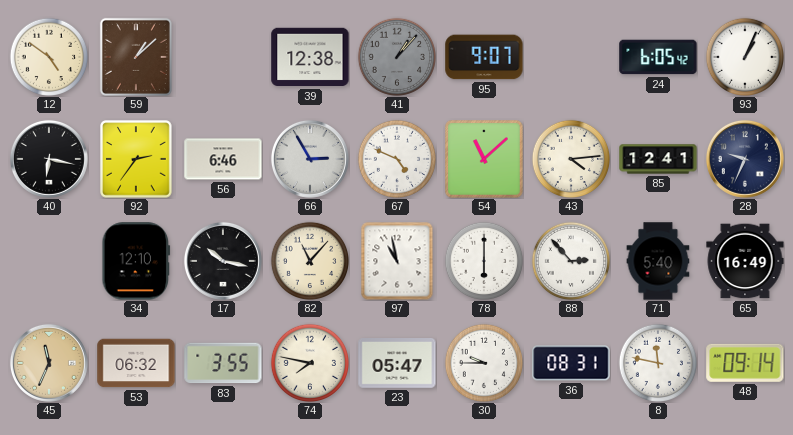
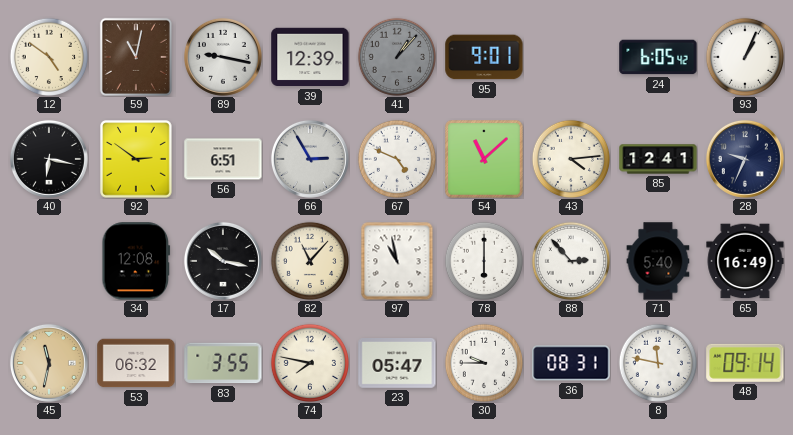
59: 1:08 -> 11:02 (136, 57)
89: none -> 9:17 (223, 57)
39: 12:38 -> 12:39 (310, 57)
95: 9:07 -> 9:01 (484, 57)
92: 2:36 -> 2:51 (136, 159)
56: 6:46 -> 6:51 (223, 159)
34: 12:10 -> 12:08 (136, 261)
45: 11:34 -> 11:32 (49, 363)
